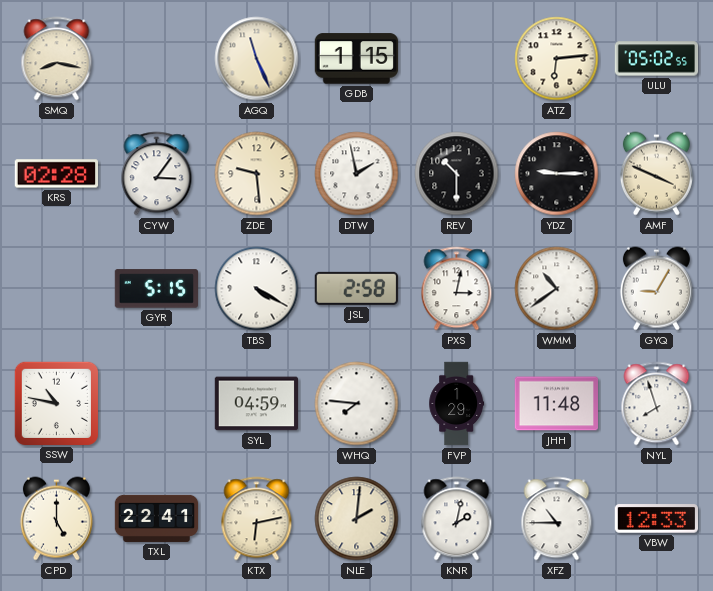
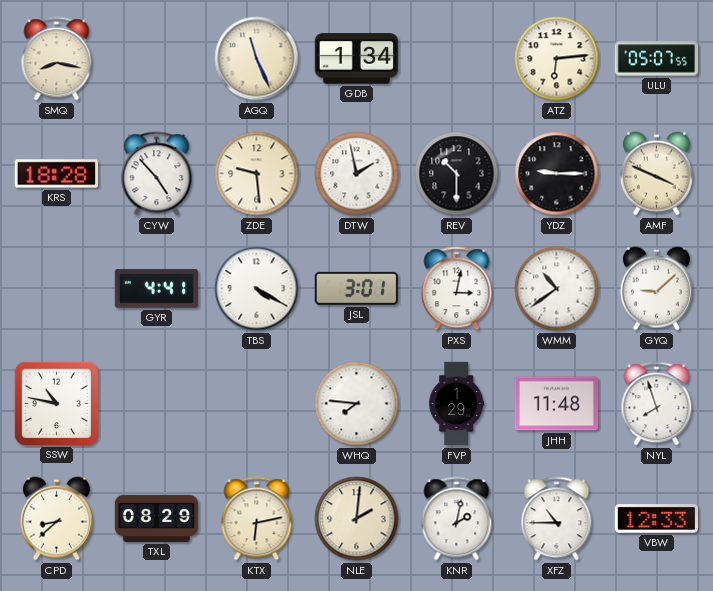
GDB: 1:15 -> 1:34 (356, 59)
ULU: 05:02 -> 05:07 (657, 59)
KRS: 02:28 -> 18:28 (56, 174)
CYW: 3:06 -> 4:53 (157, 174)
GYR: 5:15 -> 4:41 (156, 289)
JSL: 2:58 -> 3:01 (356, 288)
GYQ: 9:05 -> 9:08 (656, 289)
SYL: 04:59 -> none (256, 404)
CPD: 5:00 -> 8:38 (56, 519)
TXL: 22:41 -> 08:29 (157, 518)
